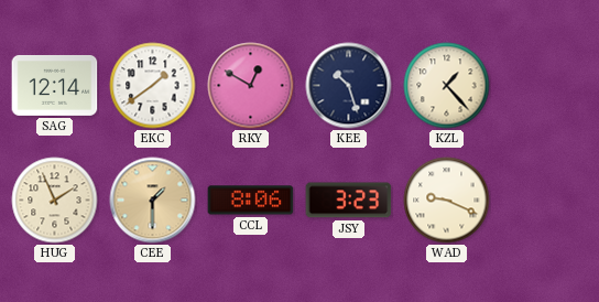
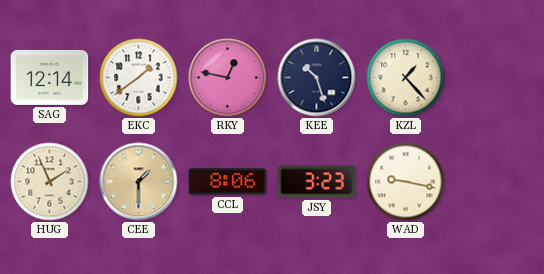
RKY: 12:50 -> 12:47 (228, 78)
WAD: 9:19 -> 9:17 (406, 182)
